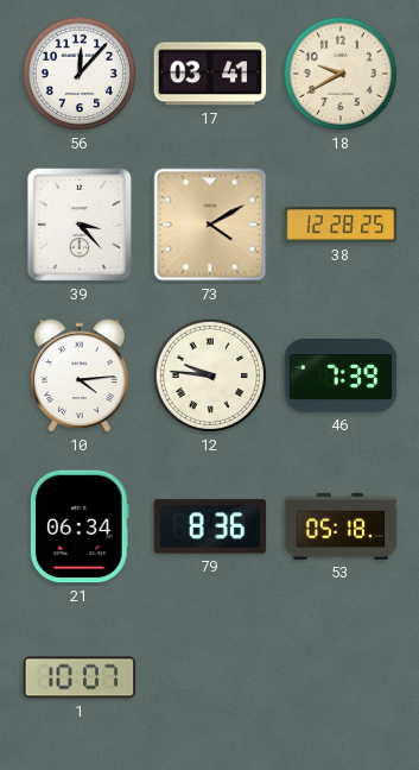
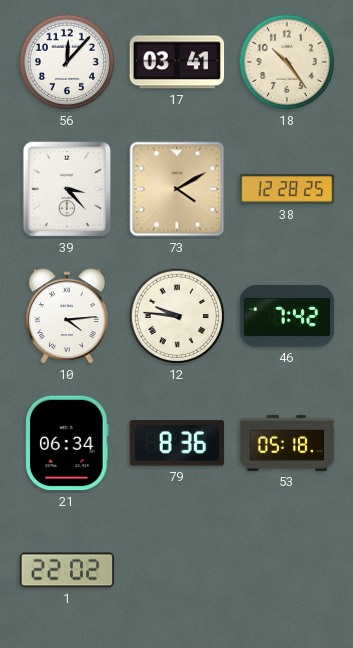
18: 9:40 -> 10:24 (287, 62)
46: 7:39 -> 7:42 (287, 316)
1: 10:07 -> 22:02 (67, 570)
